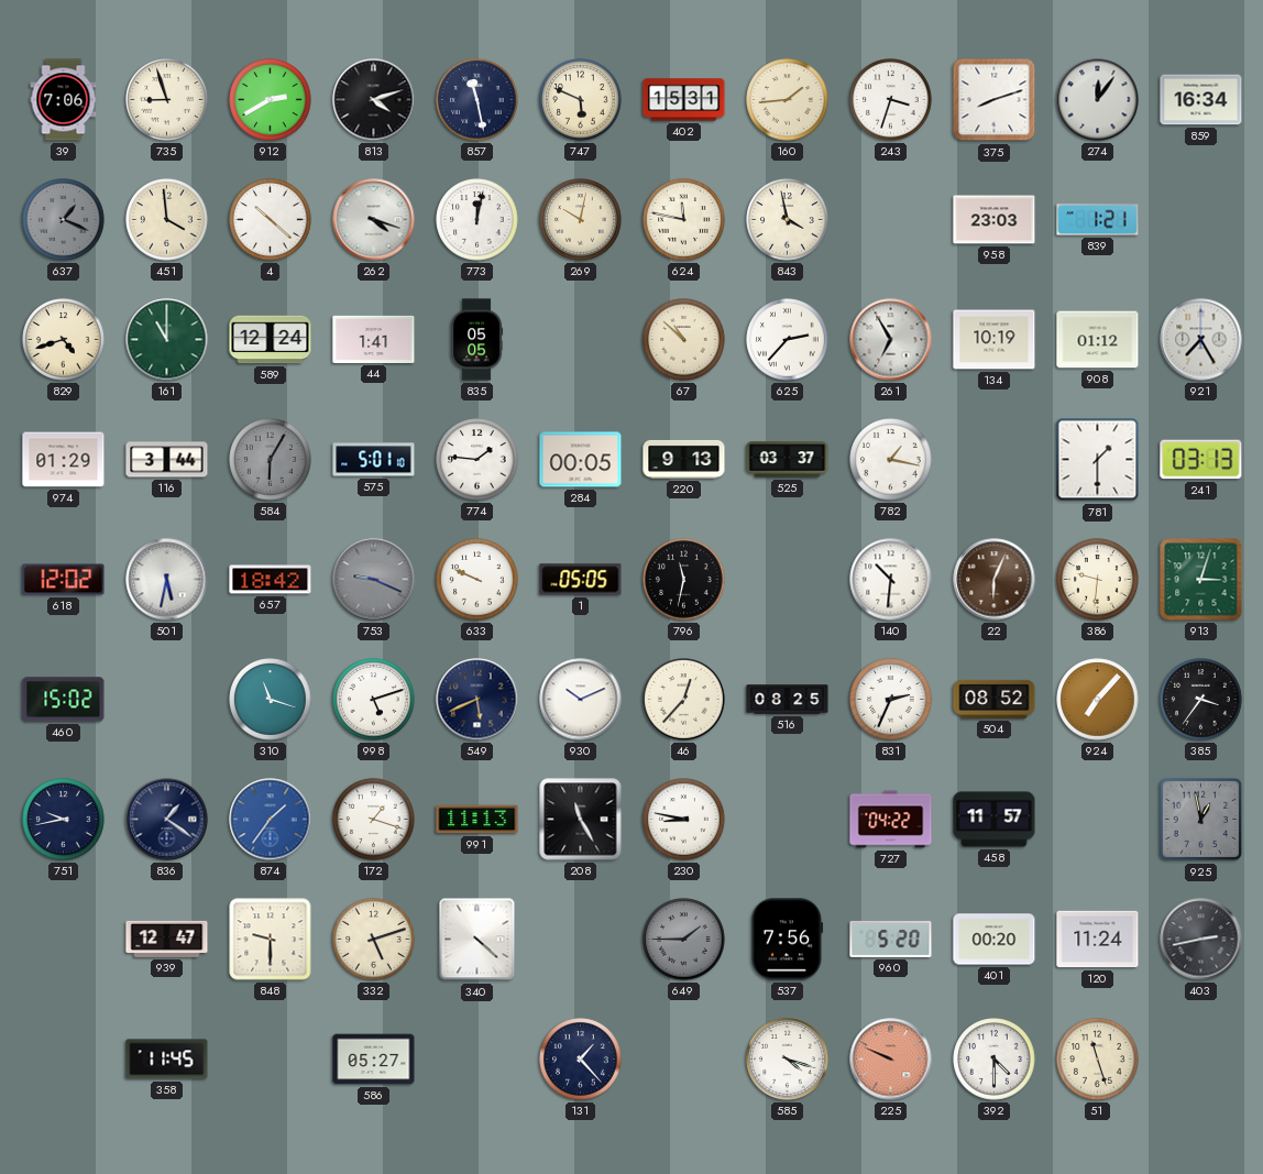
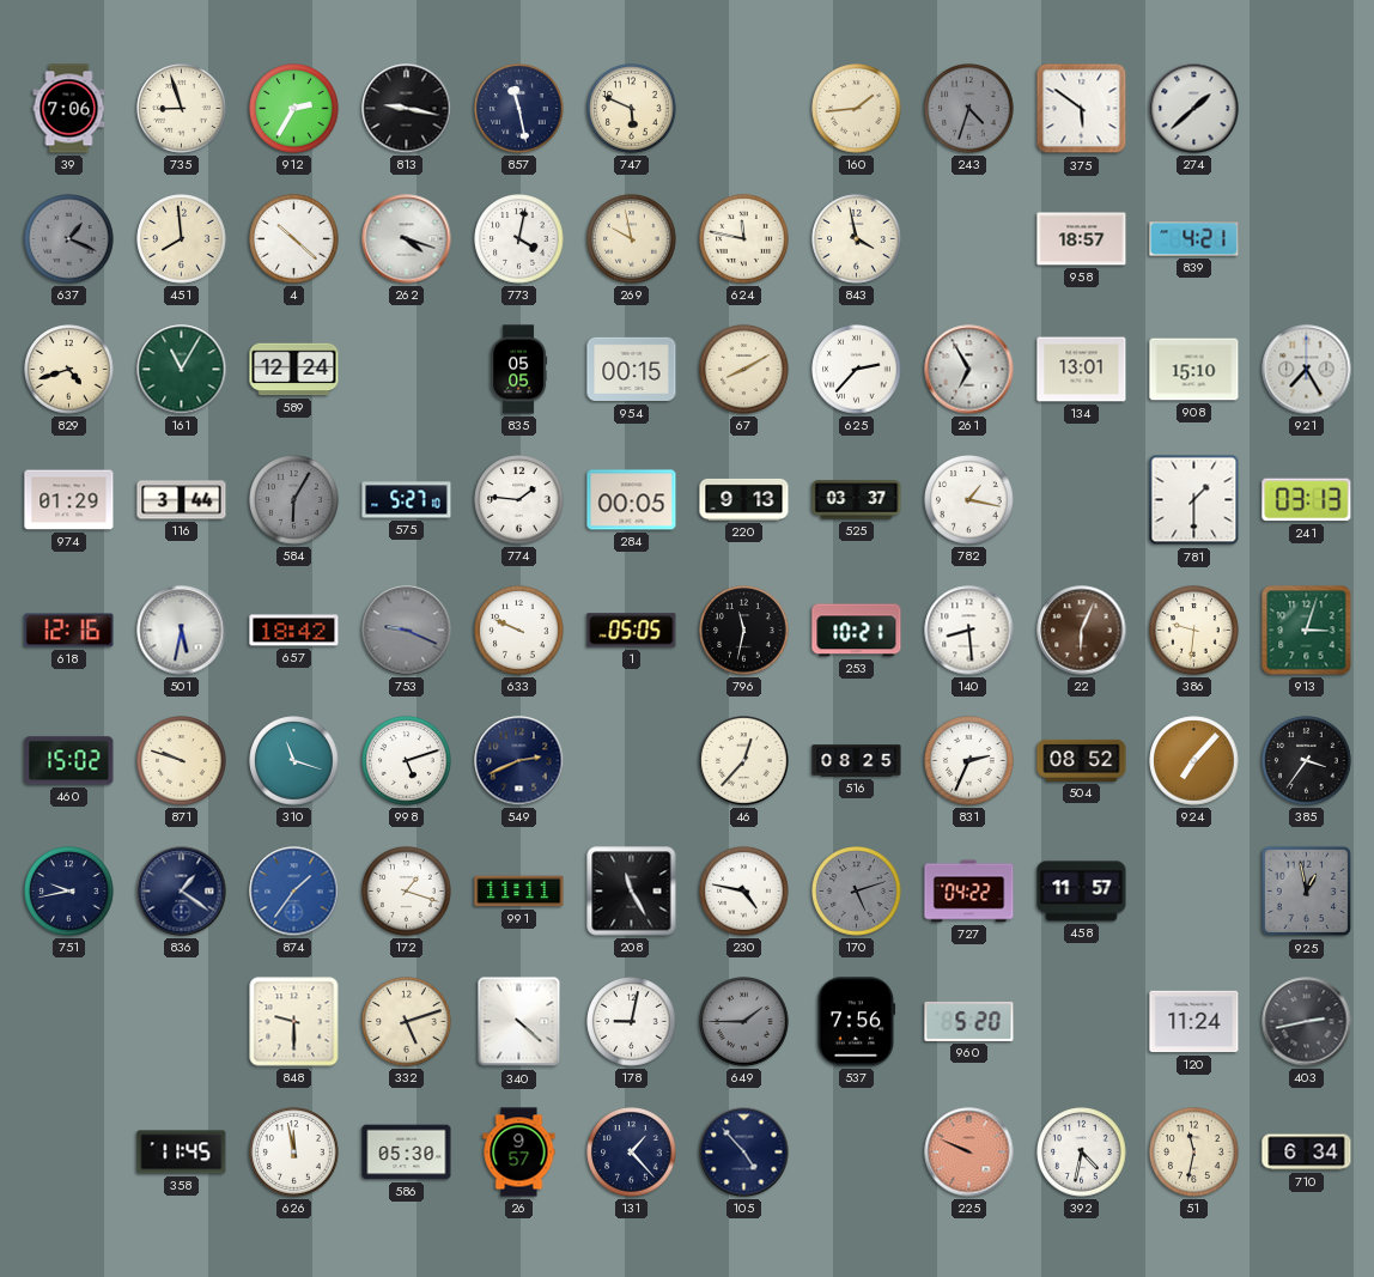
912: 2:40 -> 2:35 (294, 109)
813: 4:12 -> 9:17 (407, 109)
402: 15:31 -> none (684, 100)
243: 3:33 -> 4:33 (969, 109)
243 dial: white -> grey (969, 109)
375: 8:12 -> 5:51 (1082, 109)
274: 12:06 -> 1:38 (1194, 109)
859: 16:34 -> none (1201, 100)
451: 3:59 -> 7:59 (182, 239)
773: 12:02 -> 4:02 (519, 239)
269: 10:02 -> 9:58 (632, 239)
958: 23:03 -> 18:57 (1082, 239)
839: 1:21 -> 4:21 (1194, 239)
161: 11:00 -> 11:05 (182, 370)
44: 1:41 -> none (374, 339)
954: none -> 00:15 (632, 370)
67: 10:52 -> 8:10 (744, 370)
134: 10:19 -> 13:01 (1082, 370)
908: 01:12 -> 15:10 (1194, 370)
575: 5:01 -> 5:27 (407, 500)
618: 12:02 -> 12:16 (69, 631)
253: none -> 10:21 (857, 631)
140: 10:31 -> 8:29 (969, 631)
871: none -> 9:48 (182, 761)
549: 5:41 -> 2:41 (519, 761)
930: 10:11 -> none (581, 700)
991: 11:13 -> 11:11 (519, 892)
230: 8:47 -> 4:47 (744, 892)
170: none -> 5:12 (857, 892)
939: 12:47 -> none (167, 939)
178: none -> 9:02 (632, 1022)
401: 00:20 -> none (995, 940)
626: none -> 11:58 (294, 1153)
586: 05:27 -> 05:30 (407, 1153)
26: none -> 9:57 (519, 1153)
105: none -> 4:53 (744, 1153)
585: 4:18 -> none (788, 1060)
392: 4:30 -> 4:32 (1082, 1153)
51: 11:27 -> 11:32 (1194, 1153)
710: none -> 6:34 (1307, 1153)
